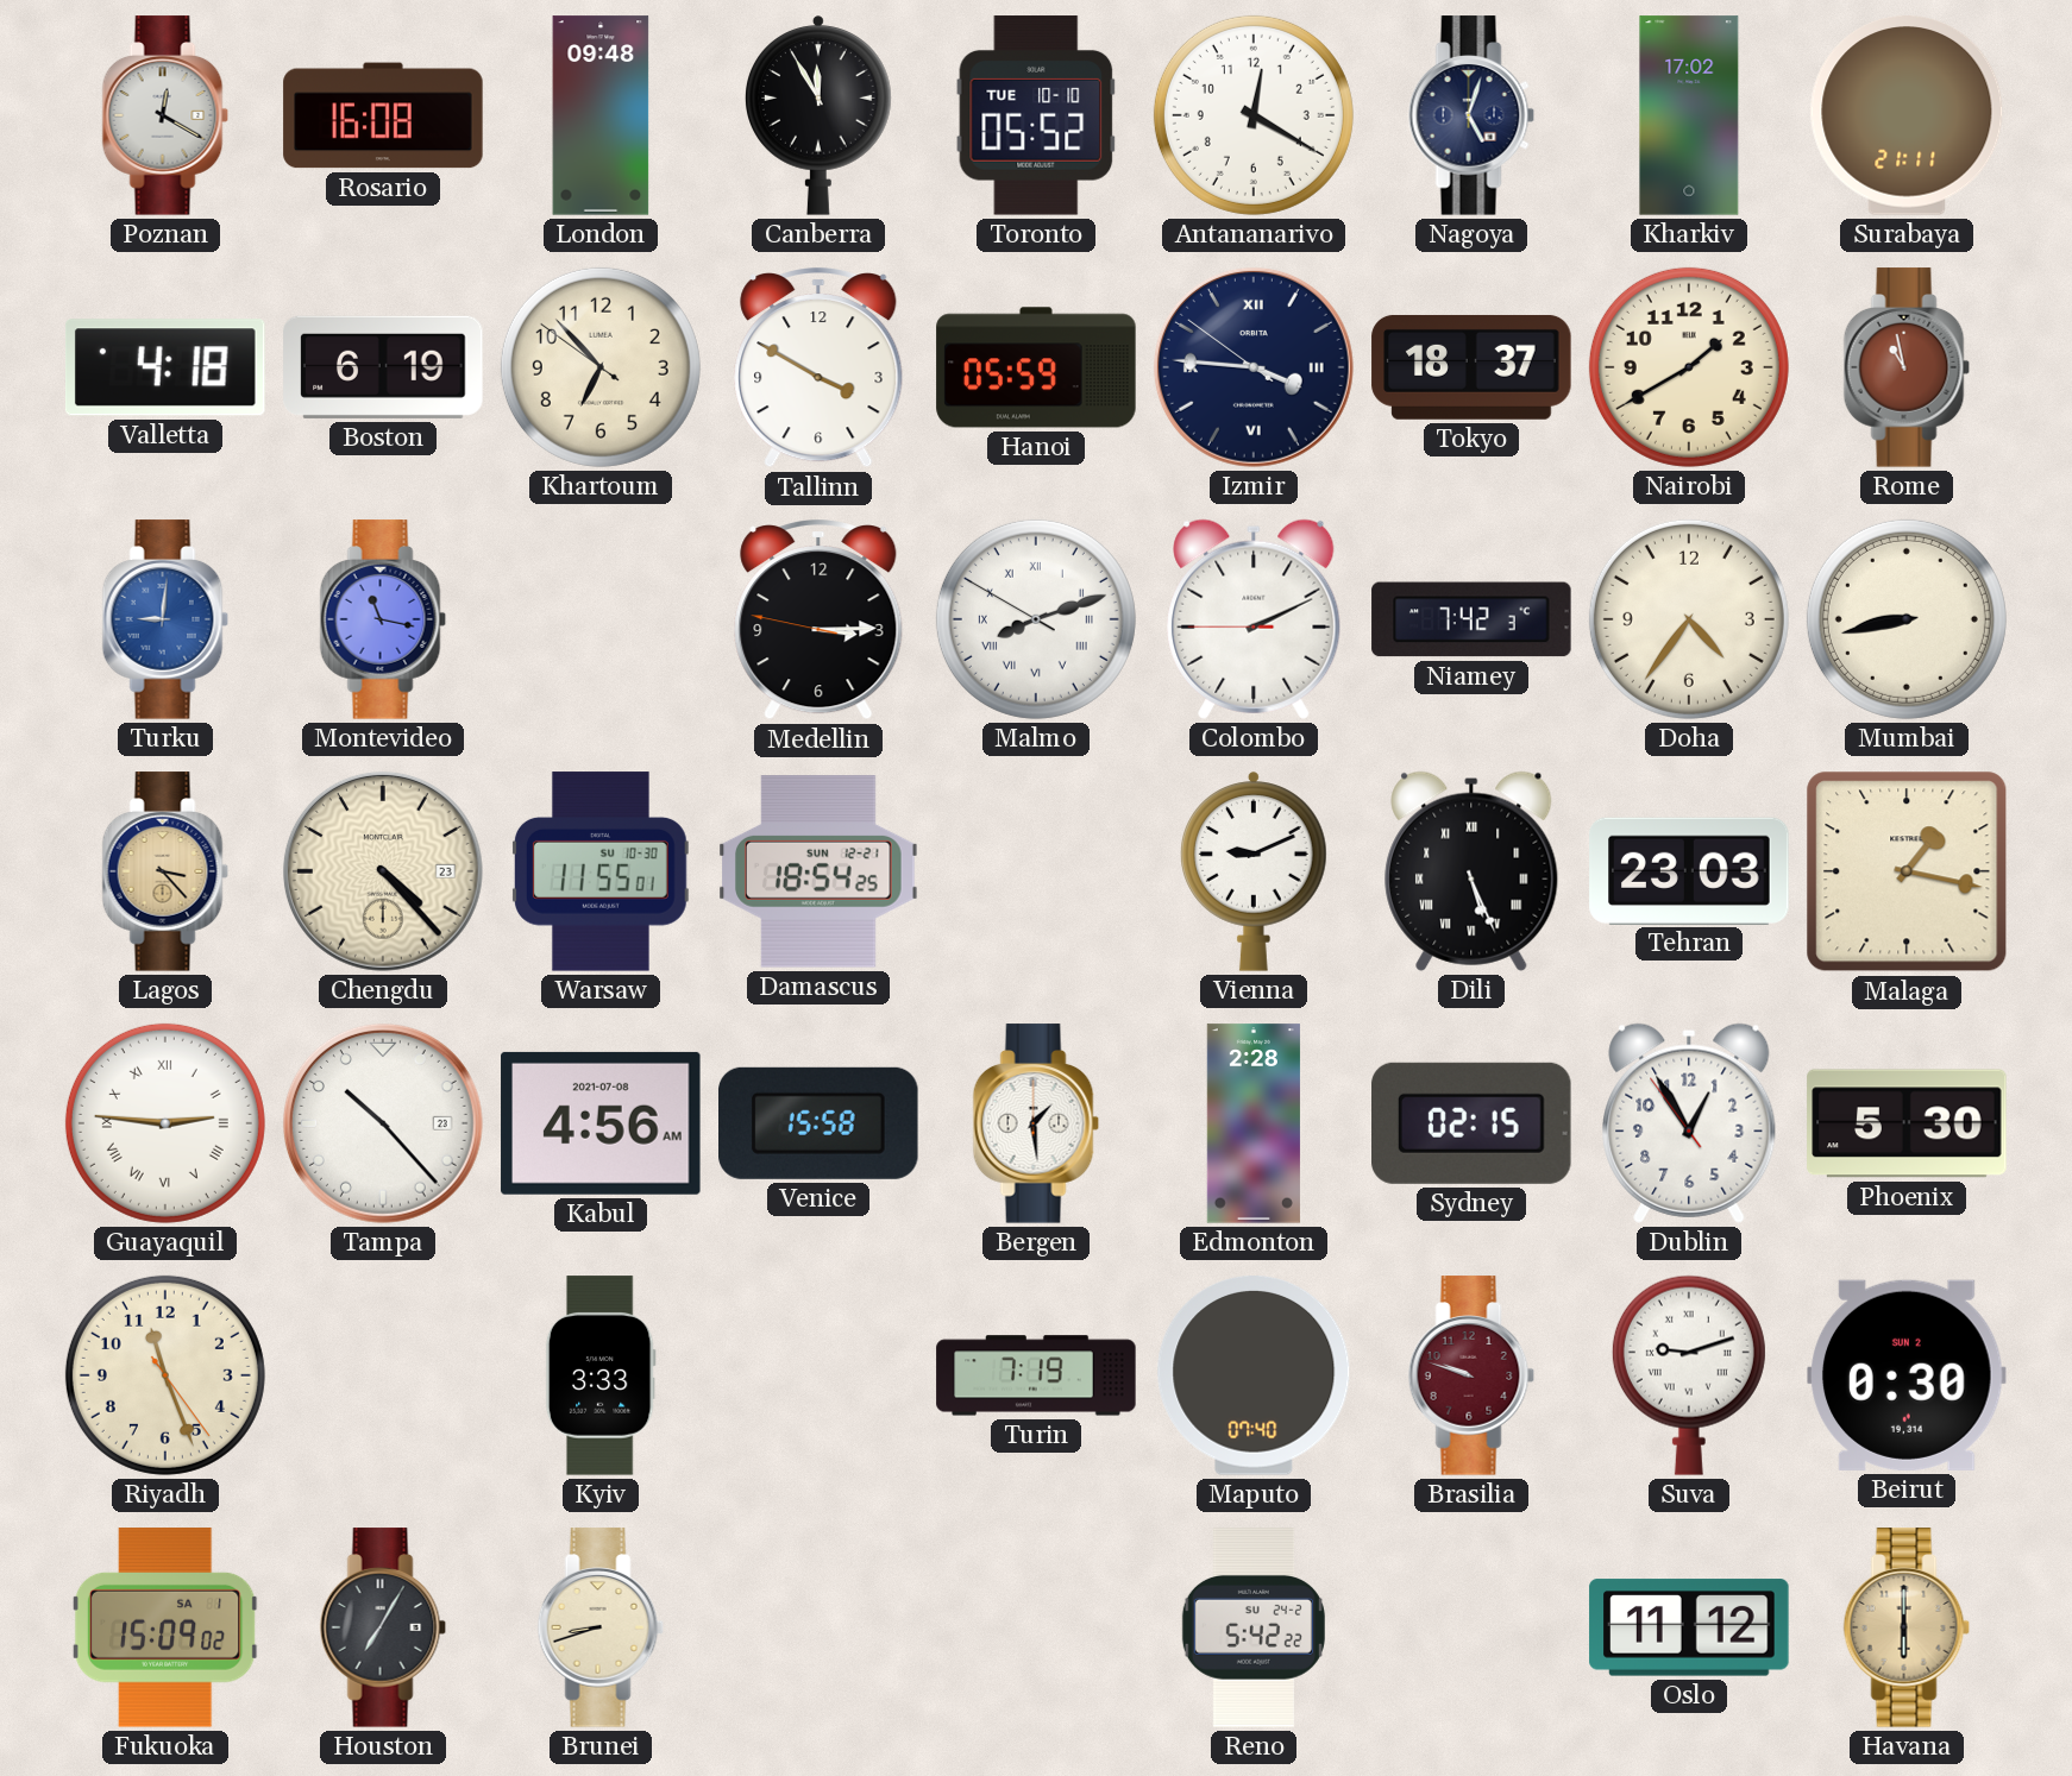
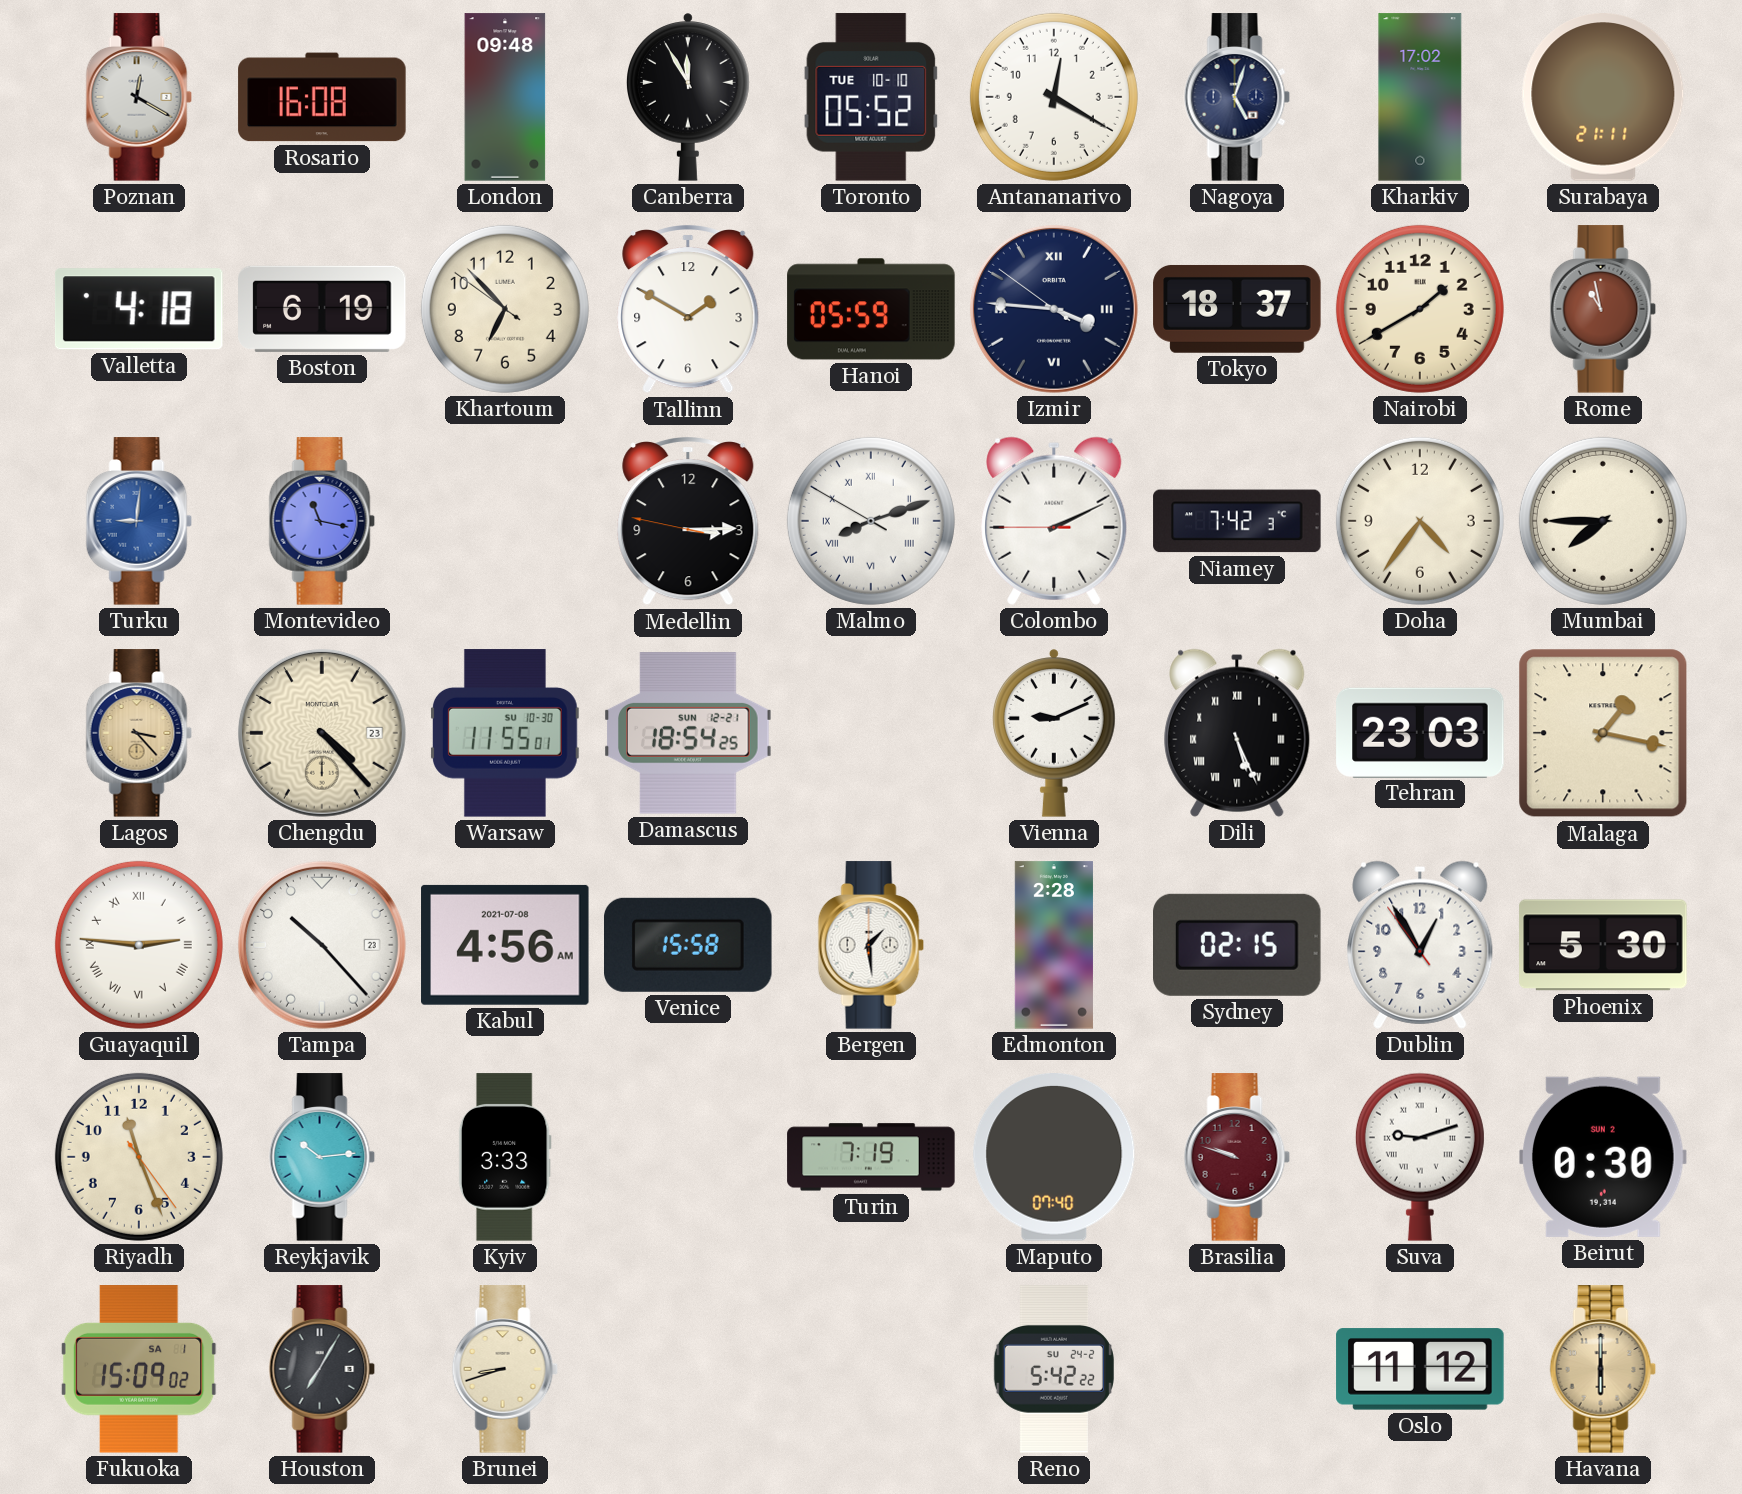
Tallinn: 3:50 -> 1:50 (688, 310)
Mumbai: 8:43 -> 7:45 (1603, 521)
Reykjavik: none -> 10:14 (322, 1157)
